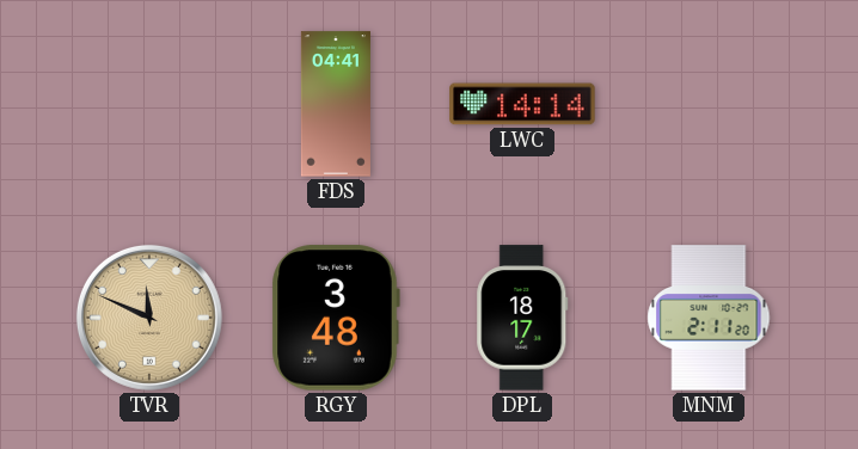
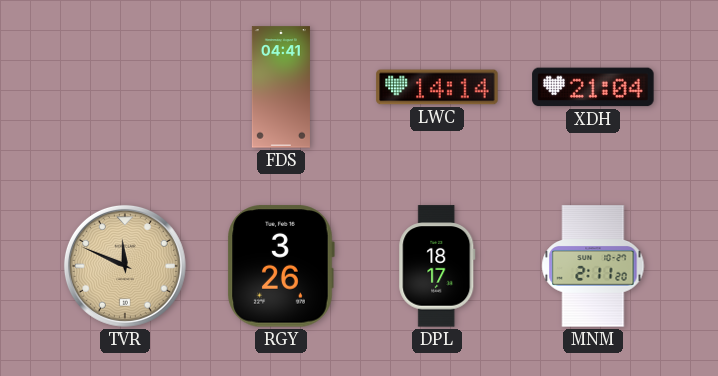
XDH: none -> 21:04 (593, 87)
RGY: 3:48 -> 3:26 (281, 266)
